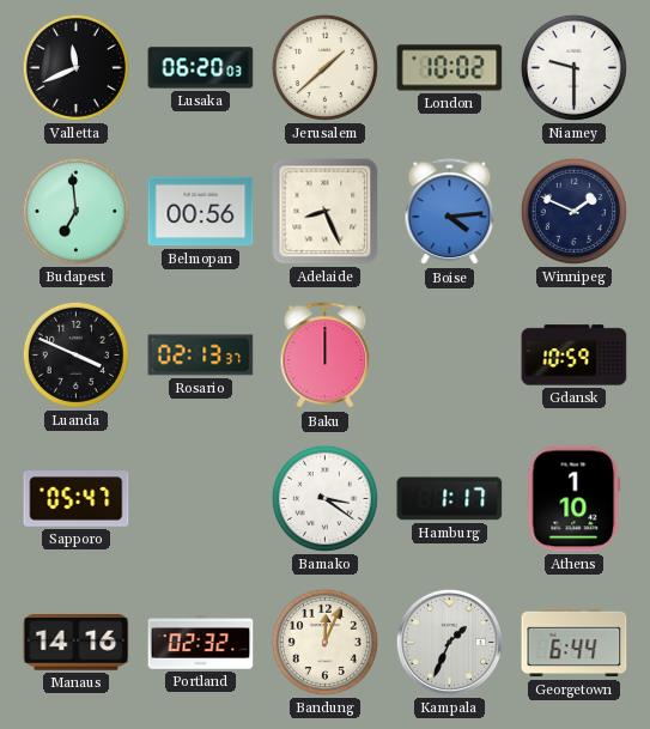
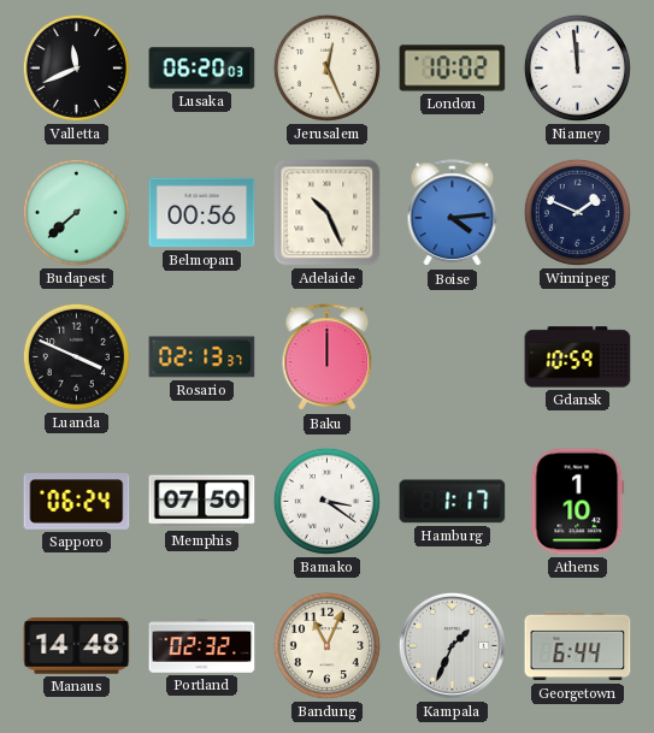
Jerusalem: 1:38 -> 12:26 (326, 67)
Niamey: 9:30 -> 11:59 (577, 67)
Budapest: 6:59 -> 7:38 (76, 212)
Adelaide: 8:26 -> 10:26 (328, 213)
Sapporo: 05:47 -> 06:24 (77, 502)
Memphis: none -> 07:50 (202, 502)
Manaus: 14:16 -> 14:48 (77, 645)
Bandung: 12:04 -> 11:04 (326, 645)
